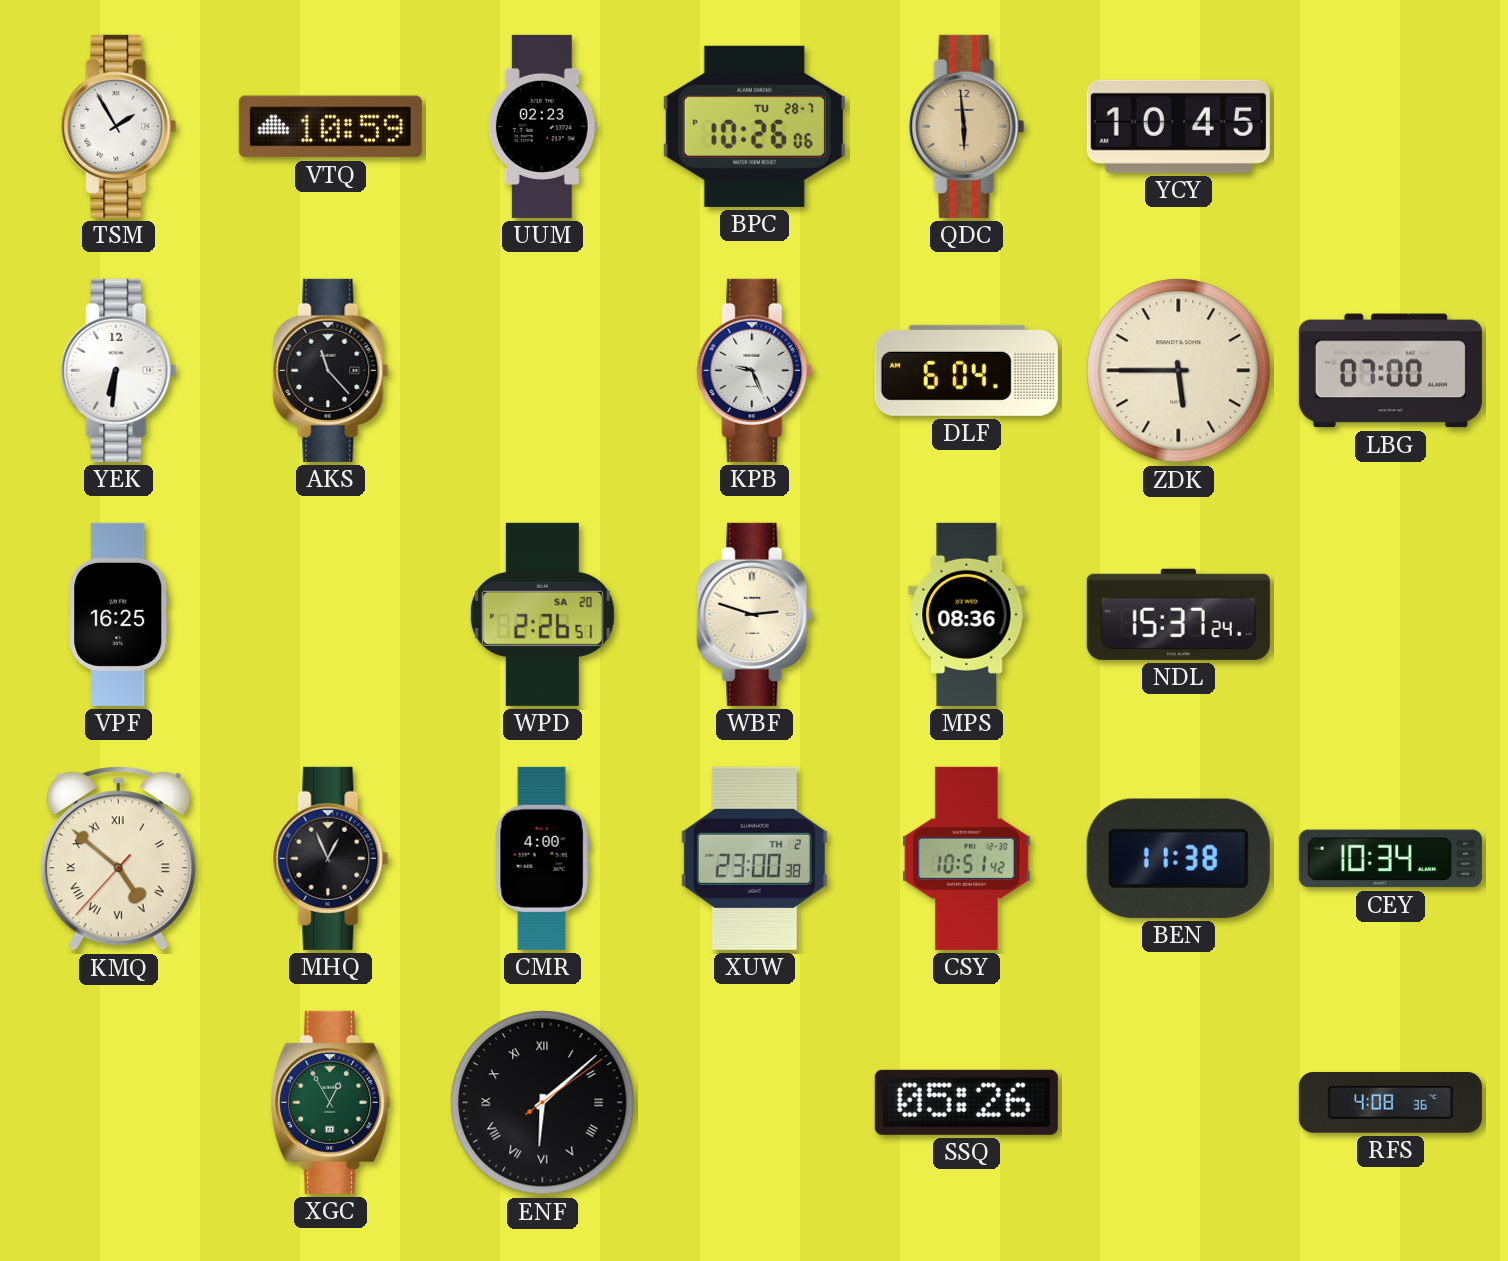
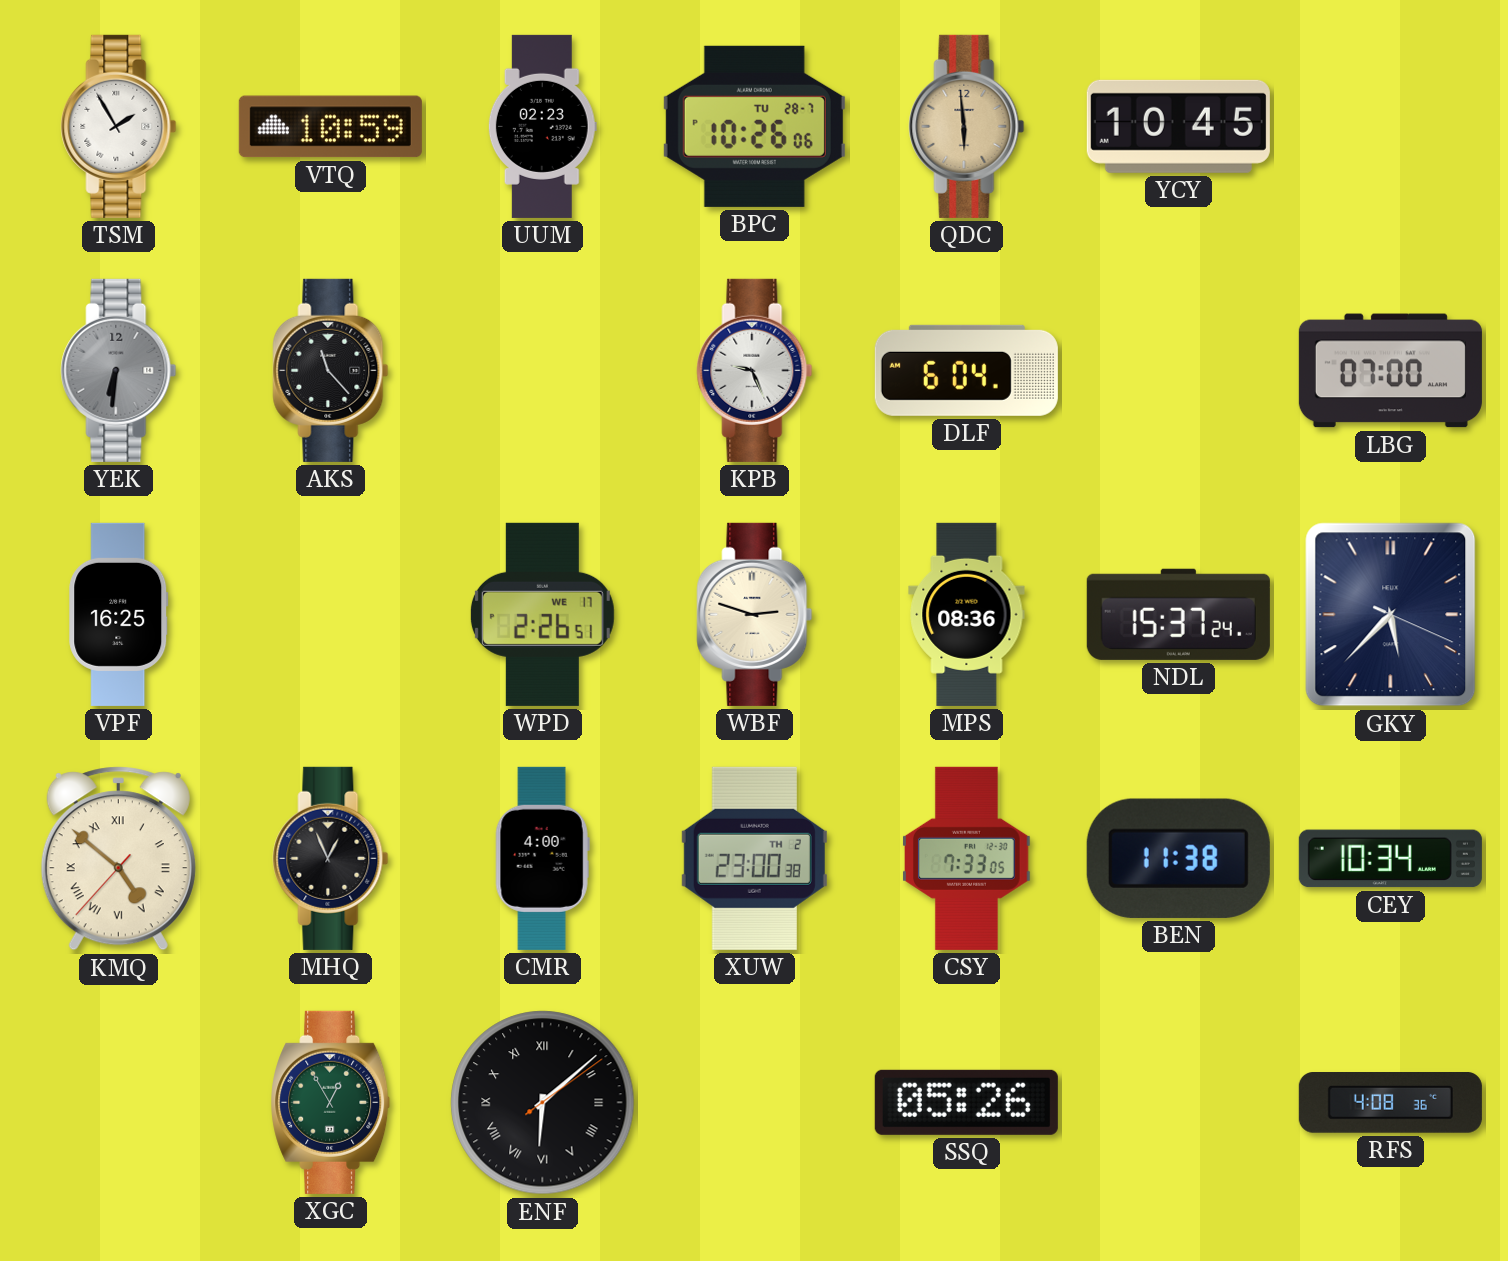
YEK dial: white -> grey (119, 370)
ZDK: 5:45 -> none (1179, 371)
WPD date: SA 20 -> WE 17 (542, 614)
GKY: none -> 5:37 (1391, 615)
CSY: 10:51 -> 7:33 (967, 858)
